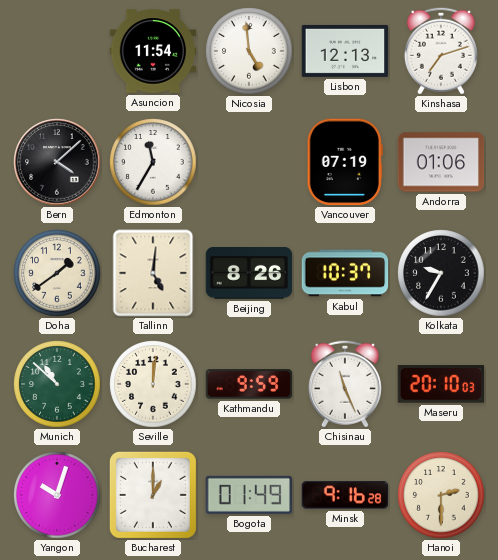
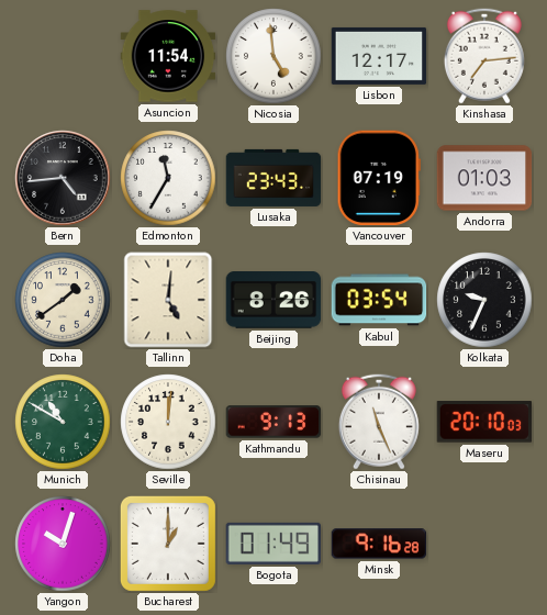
Lisbon: 12:13 -> 12:17 (379, 56)
Kinshasa: 7:12 -> 7:14 (484, 56)
Bern: 4:08 -> 4:44 (63, 178)
Lusaka: none -> 23:43 (273, 178)
Andorra: 01:06 -> 01:03 (484, 178)
Kabul: 10:37 -> 03:54 (379, 300)
Kolkata: 9:35 -> 9:34 (484, 300)
Munich: 10:52 -> 10:50 (63, 422)
Kathmandu: 9:59 -> 9:13 (273, 422)
Hanoi: 2:30 -> none (441, 495)
